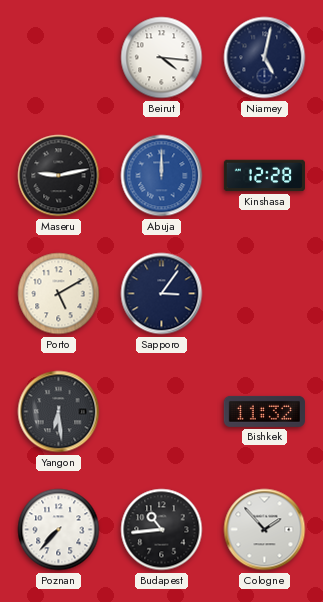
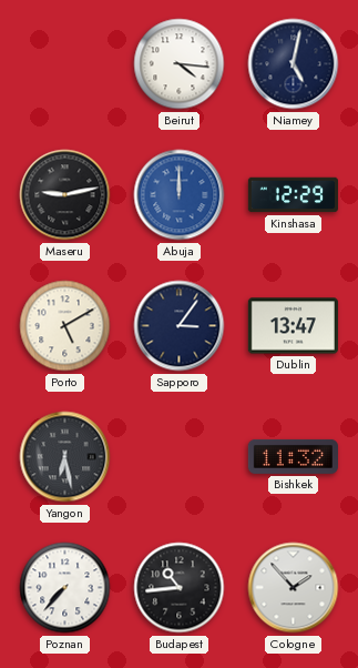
Kinshasa: 12:28 -> 12:29 (293, 195)
Dublin: none -> 13:47 (293, 326)
Yangon: 6:29 -> 6:28 (65, 457)
